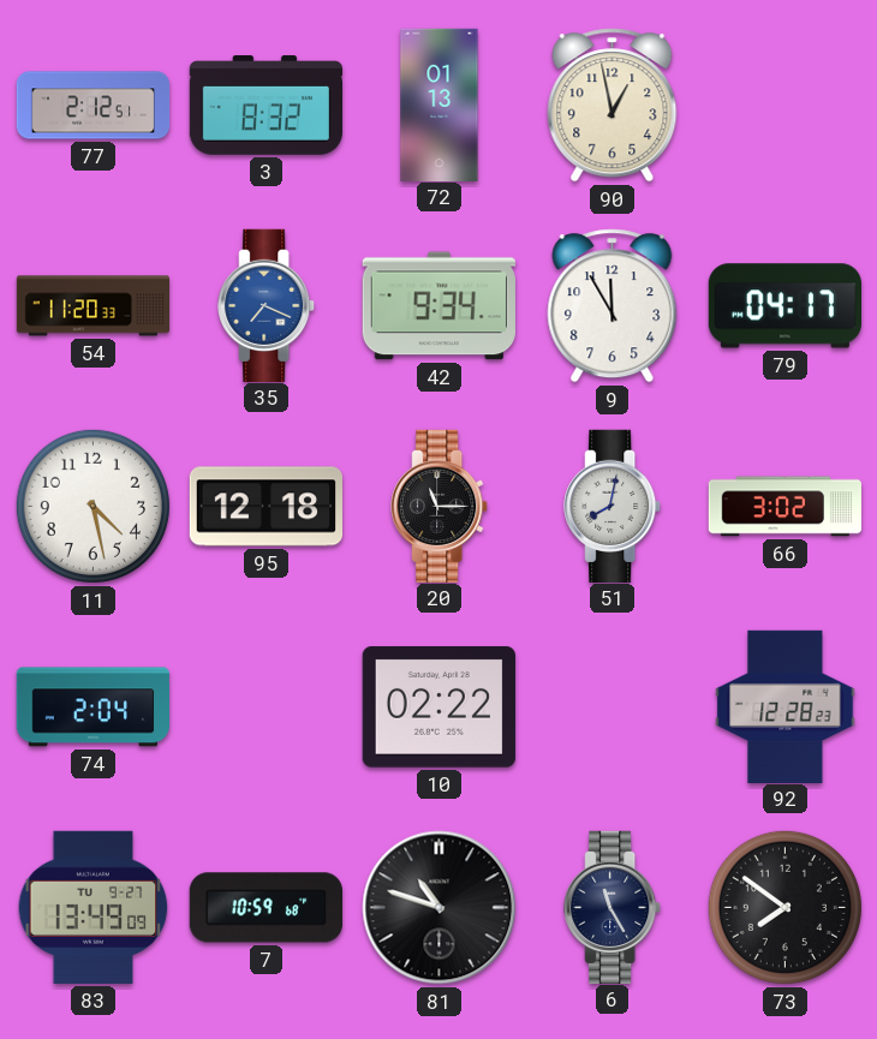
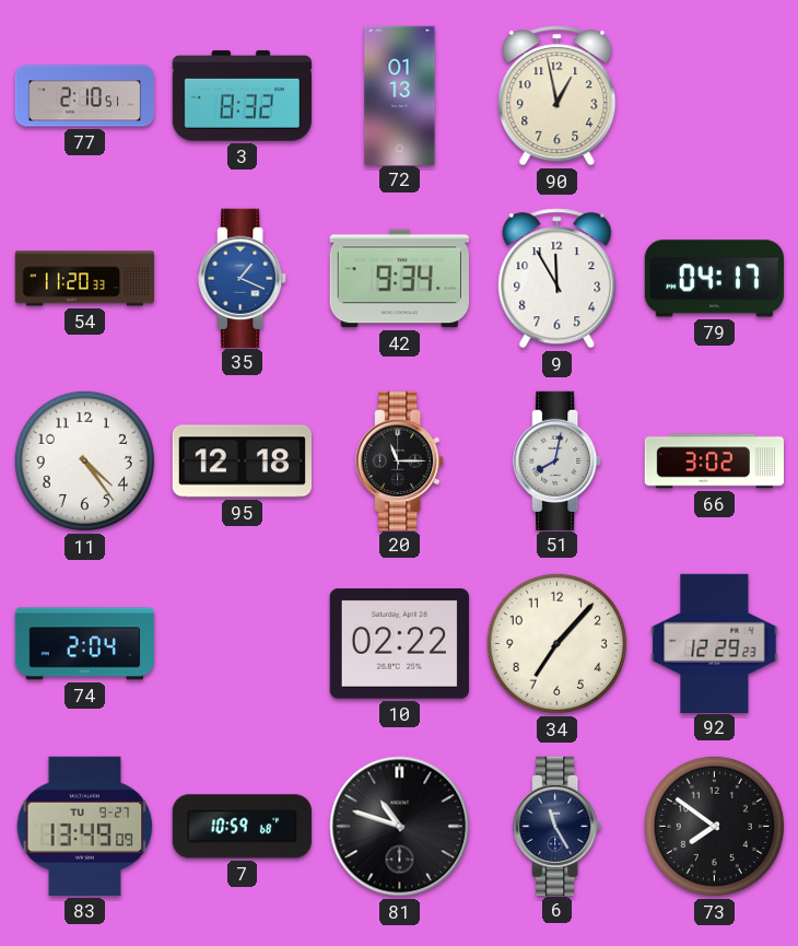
77: 2:12 -> 2:10 (85, 96)
35: 7:19 -> 1:19 (243, 278)
11: 4:28 -> 4:24 (84, 460)
34: none -> 7:07 (556, 643)
92: 12:28 -> 12:29 (715, 643)
